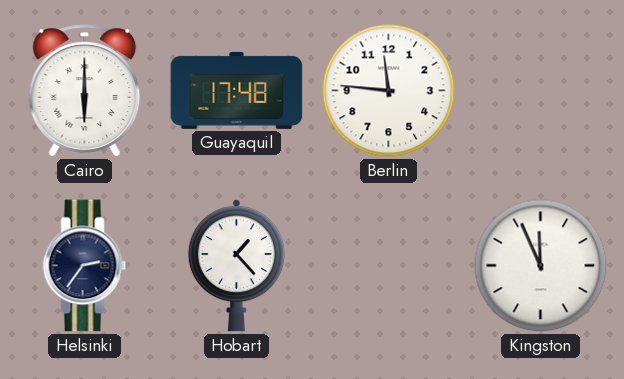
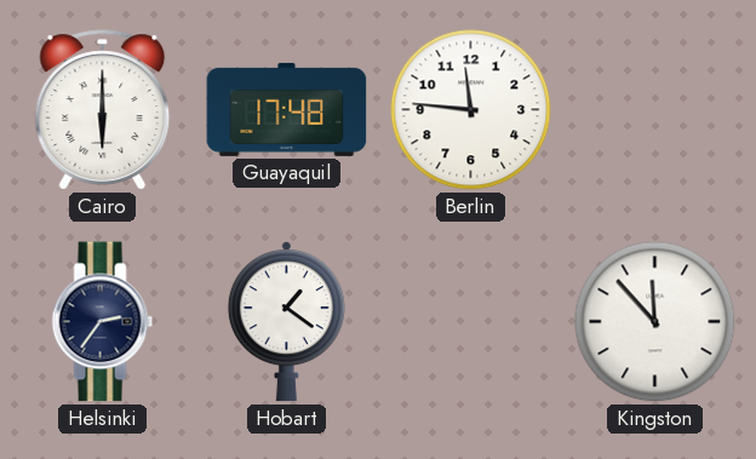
Hobart: 1:23 -> 1:21 (286, 322)
Kingston: 11:56 -> 11:53 (655, 322)
